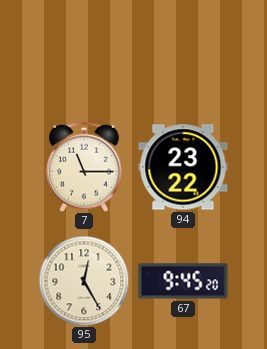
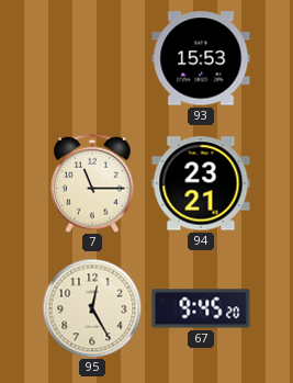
93: none -> 15:53 (201, 58)
94: 23:22 -> 23:21 (201, 183)
